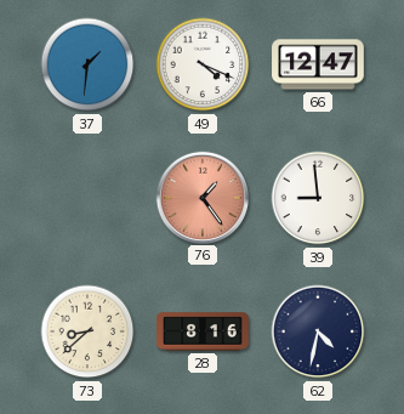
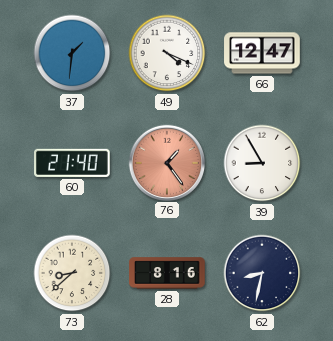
60: none -> 21:40 (73, 163)
39: 8:59 -> 8:55 (262, 163)
62: 4:32 -> 8:32 (262, 273)
